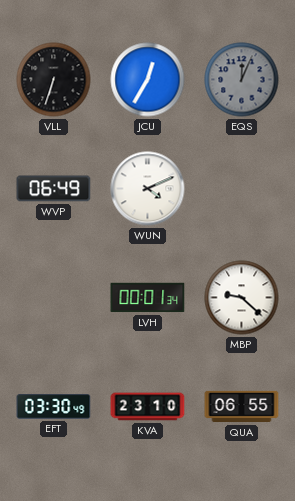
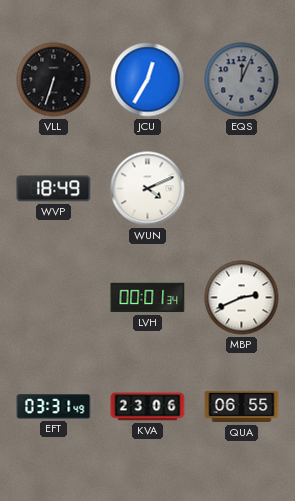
WVP: 06:49 -> 18:49 (54, 189)
MBP: 9:22 -> 2:41 (242, 298)
EFT: 03:30 -> 03:31 (54, 407)
KVA: 23:10 -> 23:06 (148, 407)
